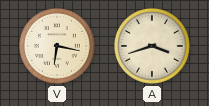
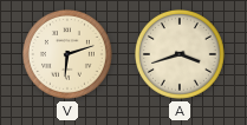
V: 6:17 -> 6:12 (69, 54)
